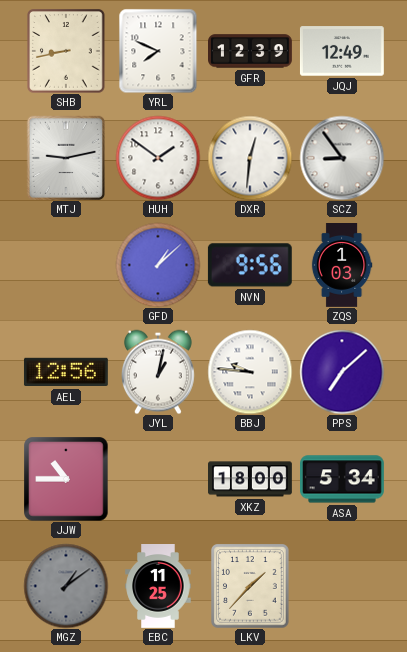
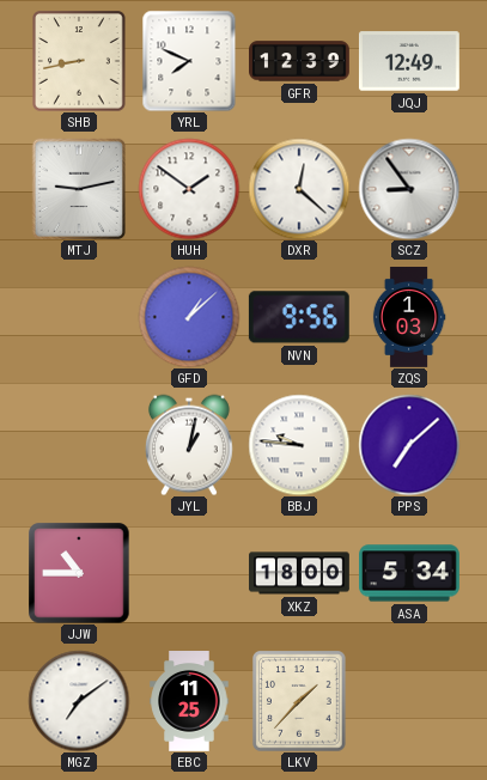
DXR: 12:31 -> 12:22 (299, 189)
AEL: 12:56 -> none (66, 372)
MGZ: 1:09 -> 7:09 (79, 701)
MGZ dial: grey -> white (79, 701)
